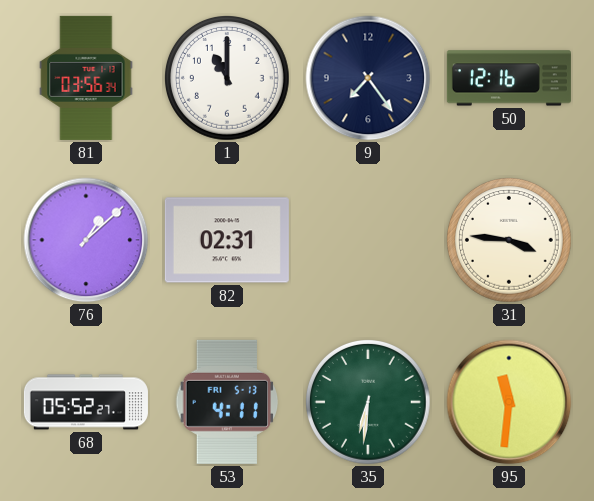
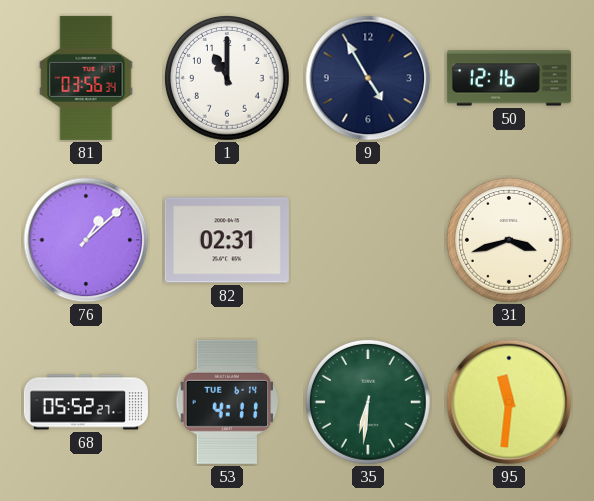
9: 7:24 -> 4:55 (368, 78)
31: 3:46 -> 3:42 (510, 241)
53 date: FRI 5-13 -> TUE 6-14 (227, 402)
